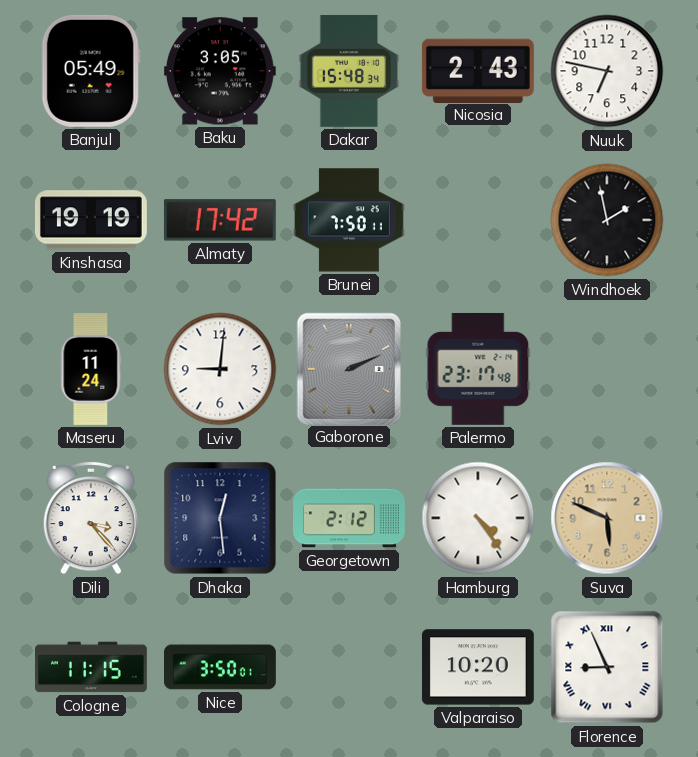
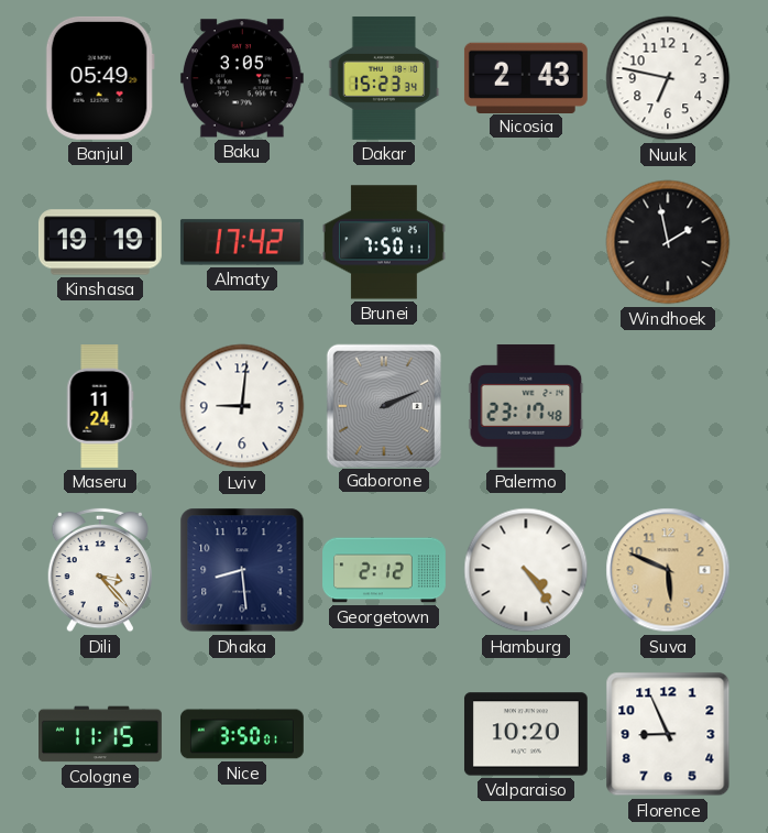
Dakar: 15:48 -> 15:23 (384, 78)
Dhaka: 12:29 -> 8:29 (242, 570)
Florence numerals: Roman -> Arabic (668, 734)
